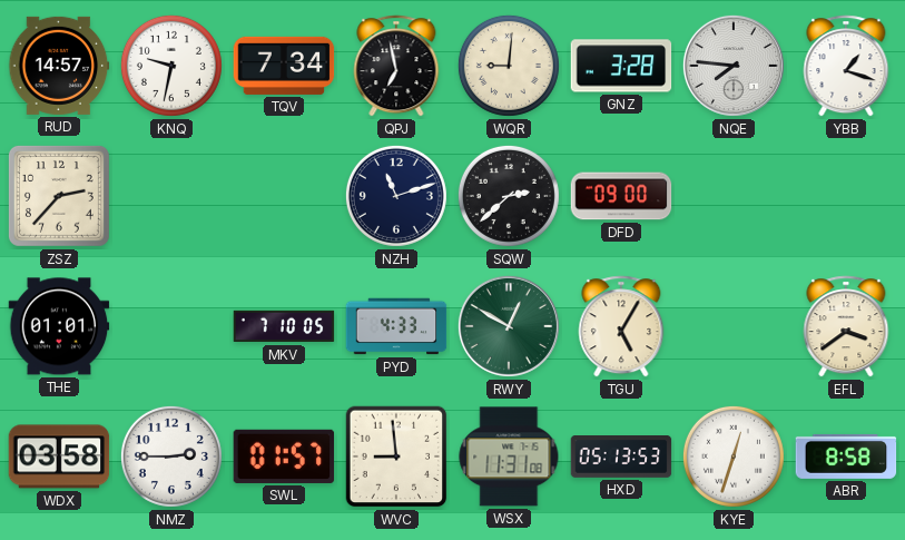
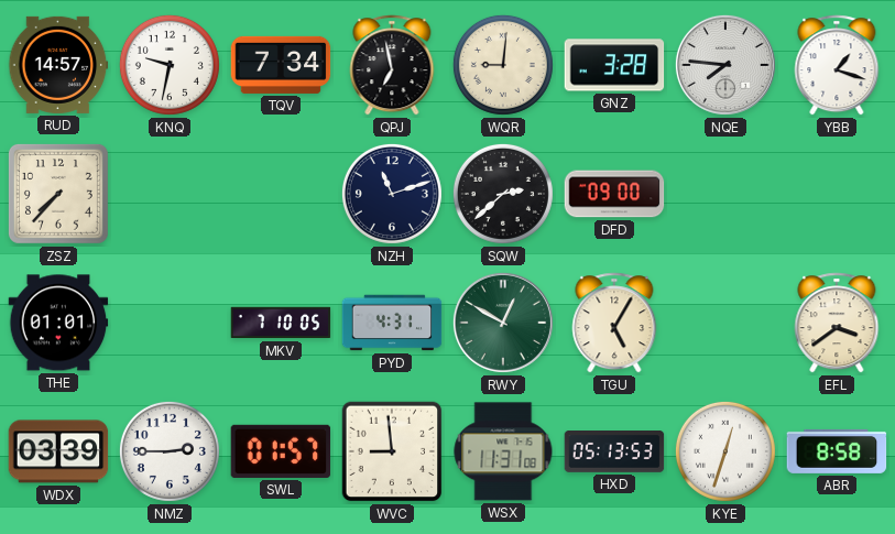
ZSZ: 2:37 -> 7:37 (58, 194)
PYD: 4:33 -> 4:31 (392, 323)
WDX: 03:58 -> 03:39 (58, 451)
